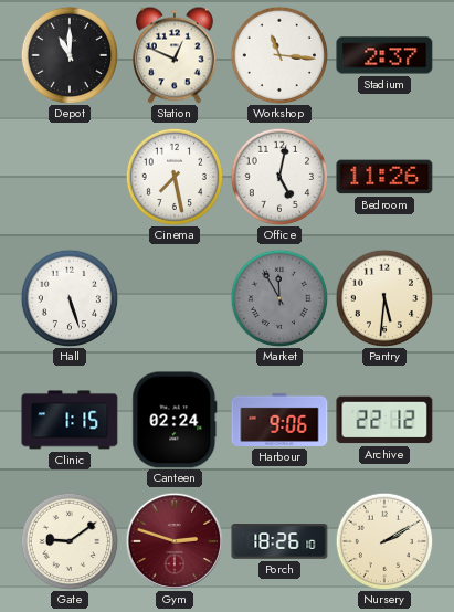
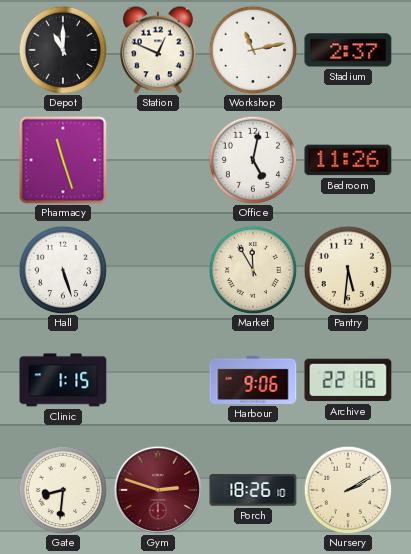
Workshop: 11:16 -> 11:13 (253, 50)
Pharmacy: none -> 11:27 (63, 160)
Cinema: 7:28 -> none (175, 177)
Market dial: grey -> cream (253, 270)
Canteen: 02:24 -> none (175, 420)
Archive: 22:12 -> 22:16 (348, 380)
Gate: 9:09 -> 8:31 (63, 490)
